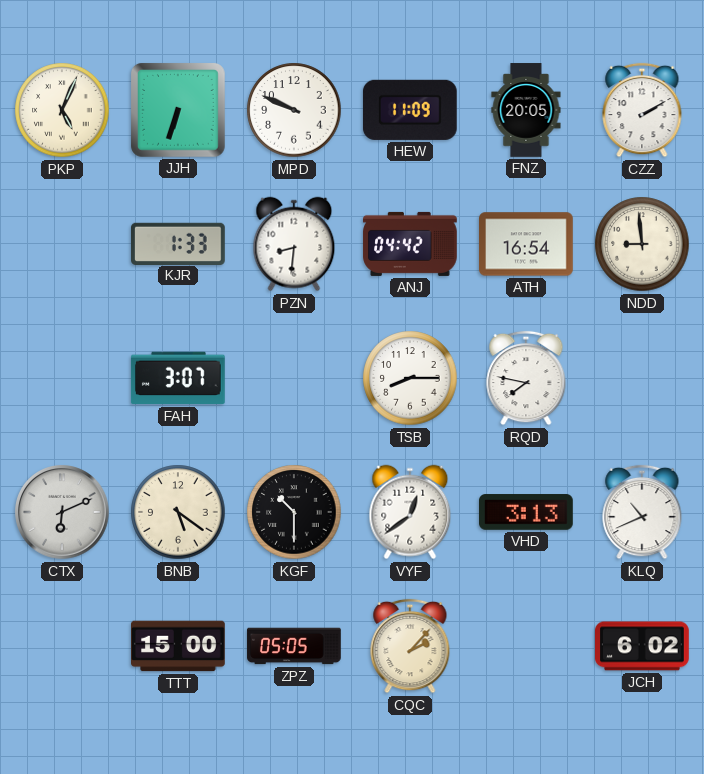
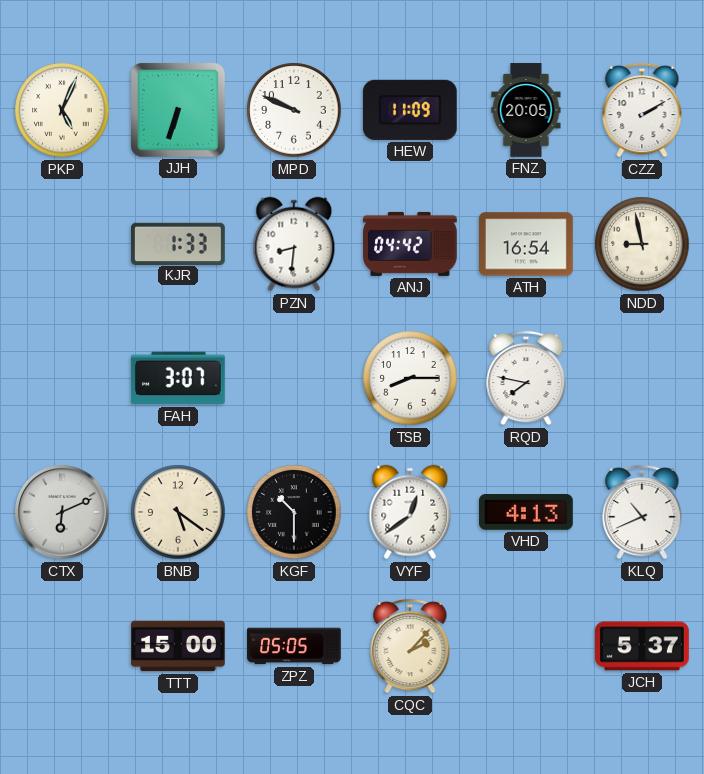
NDD: 8:59 -> 8:58 (642, 244)
VHD: 3:13 -> 4:13 (527, 512)
JCH: 6:02 -> 5:37 (643, 646)
